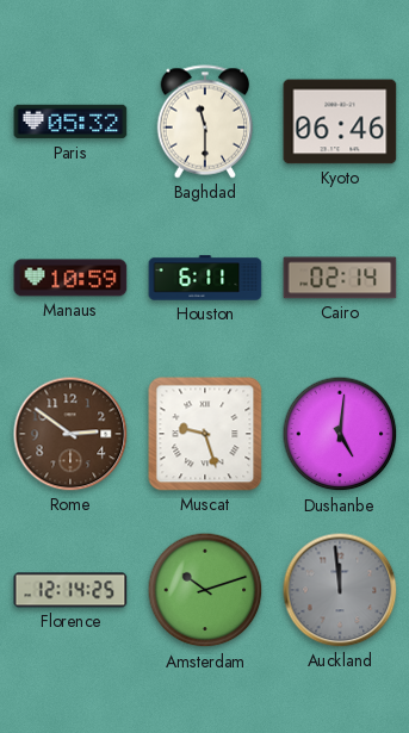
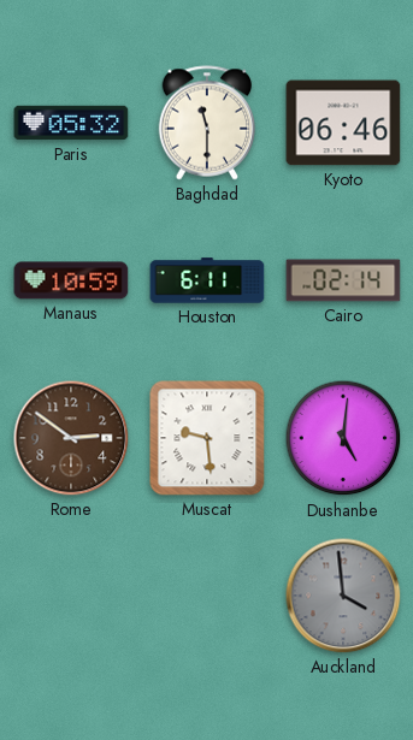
Muscat: 9:27 -> 9:29 (207, 438)
Florence: 12:14 -> none (70, 590)
Amsterdam: 10:12 -> none (205, 590)
Auckland: 11:59 -> 3:59 (343, 596)
